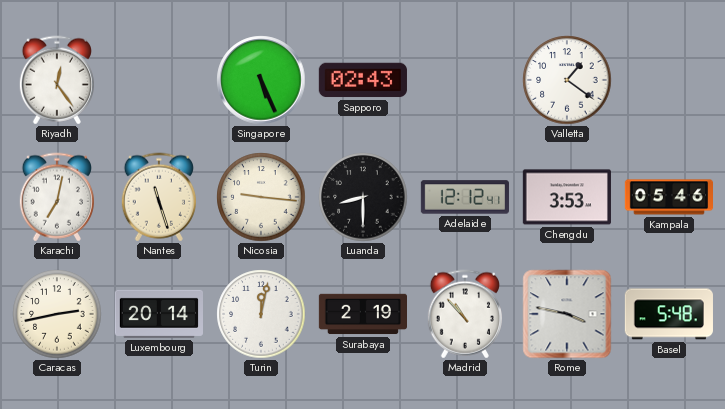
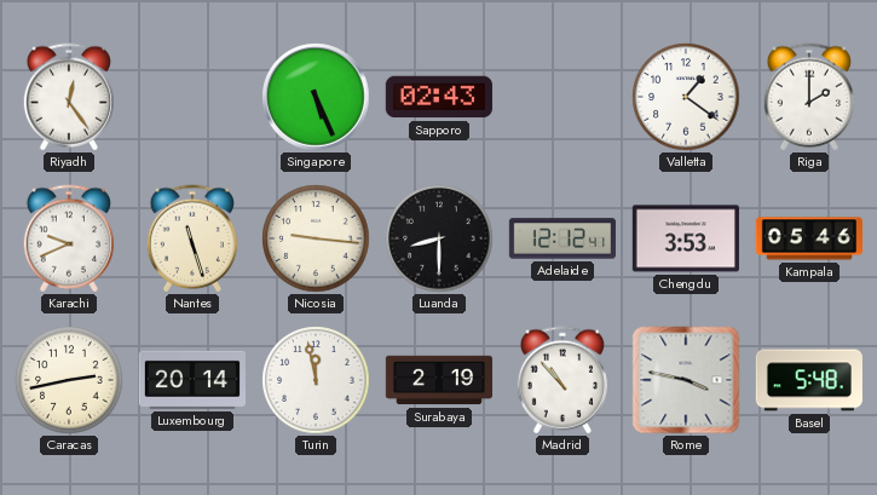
Riga: none -> 2:00 (809, 97)
Karachi: 7:02 -> 9:41 (69, 238)
Turin: 12:02 -> 11:58 (316, 380)
